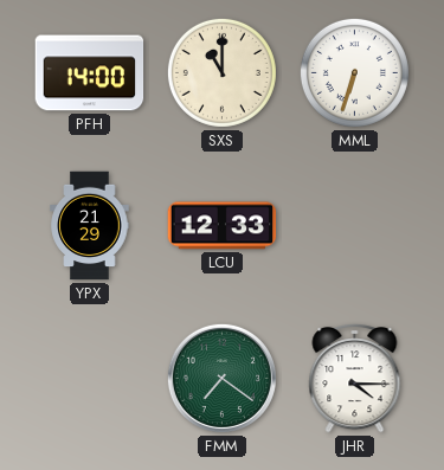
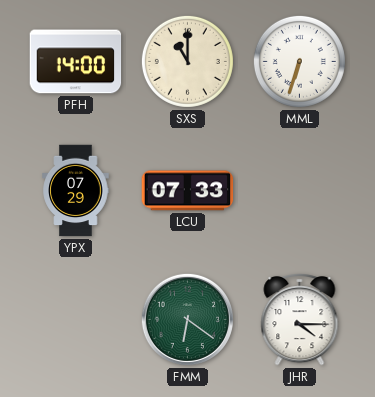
YPX: 21:29 -> 07:29 (76, 191)
LCU: 12:33 -> 07:33 (188, 191)
FMM: 7:21 -> 6:21 (187, 319)
